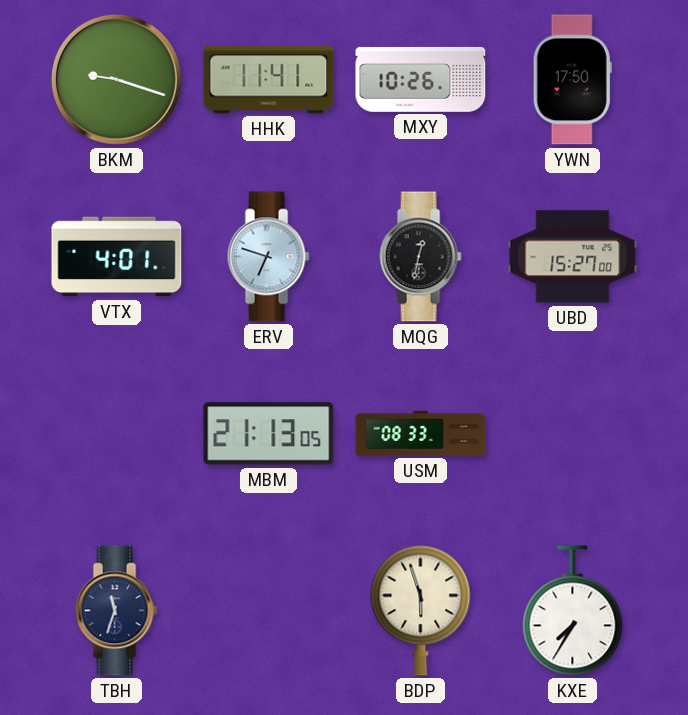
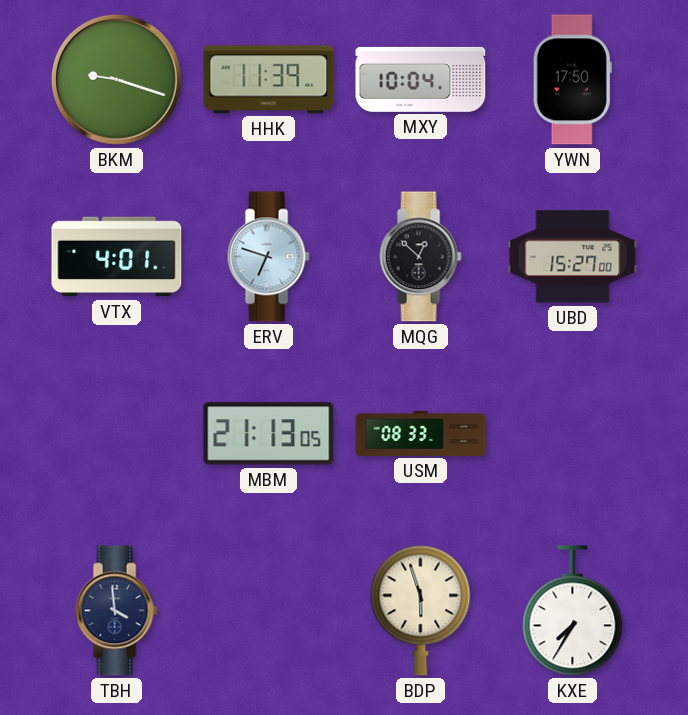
HHK: 11:41 -> 11:39 (269, 80)
MXY: 10:26 -> 10:04 (421, 79)
MQG: 12:32 -> 12:52 (420, 257)
TBH: 11:33 -> 3:59 (116, 611)
